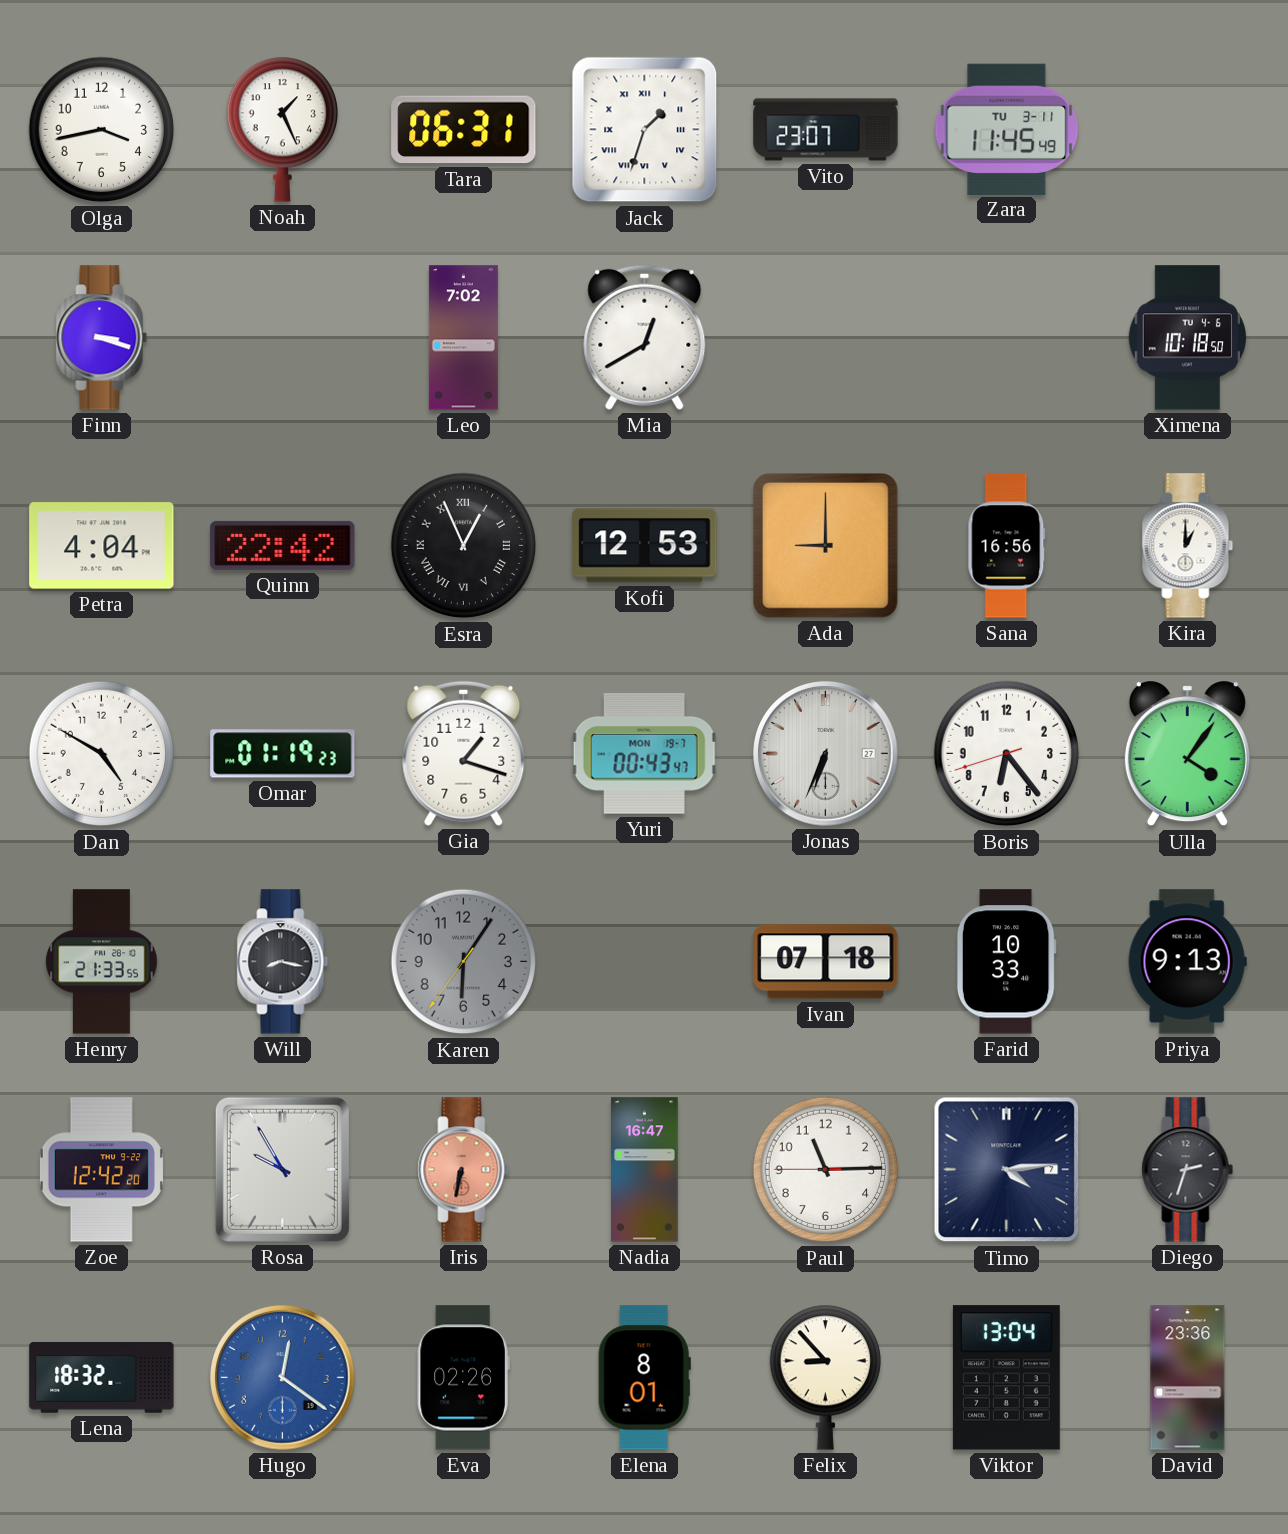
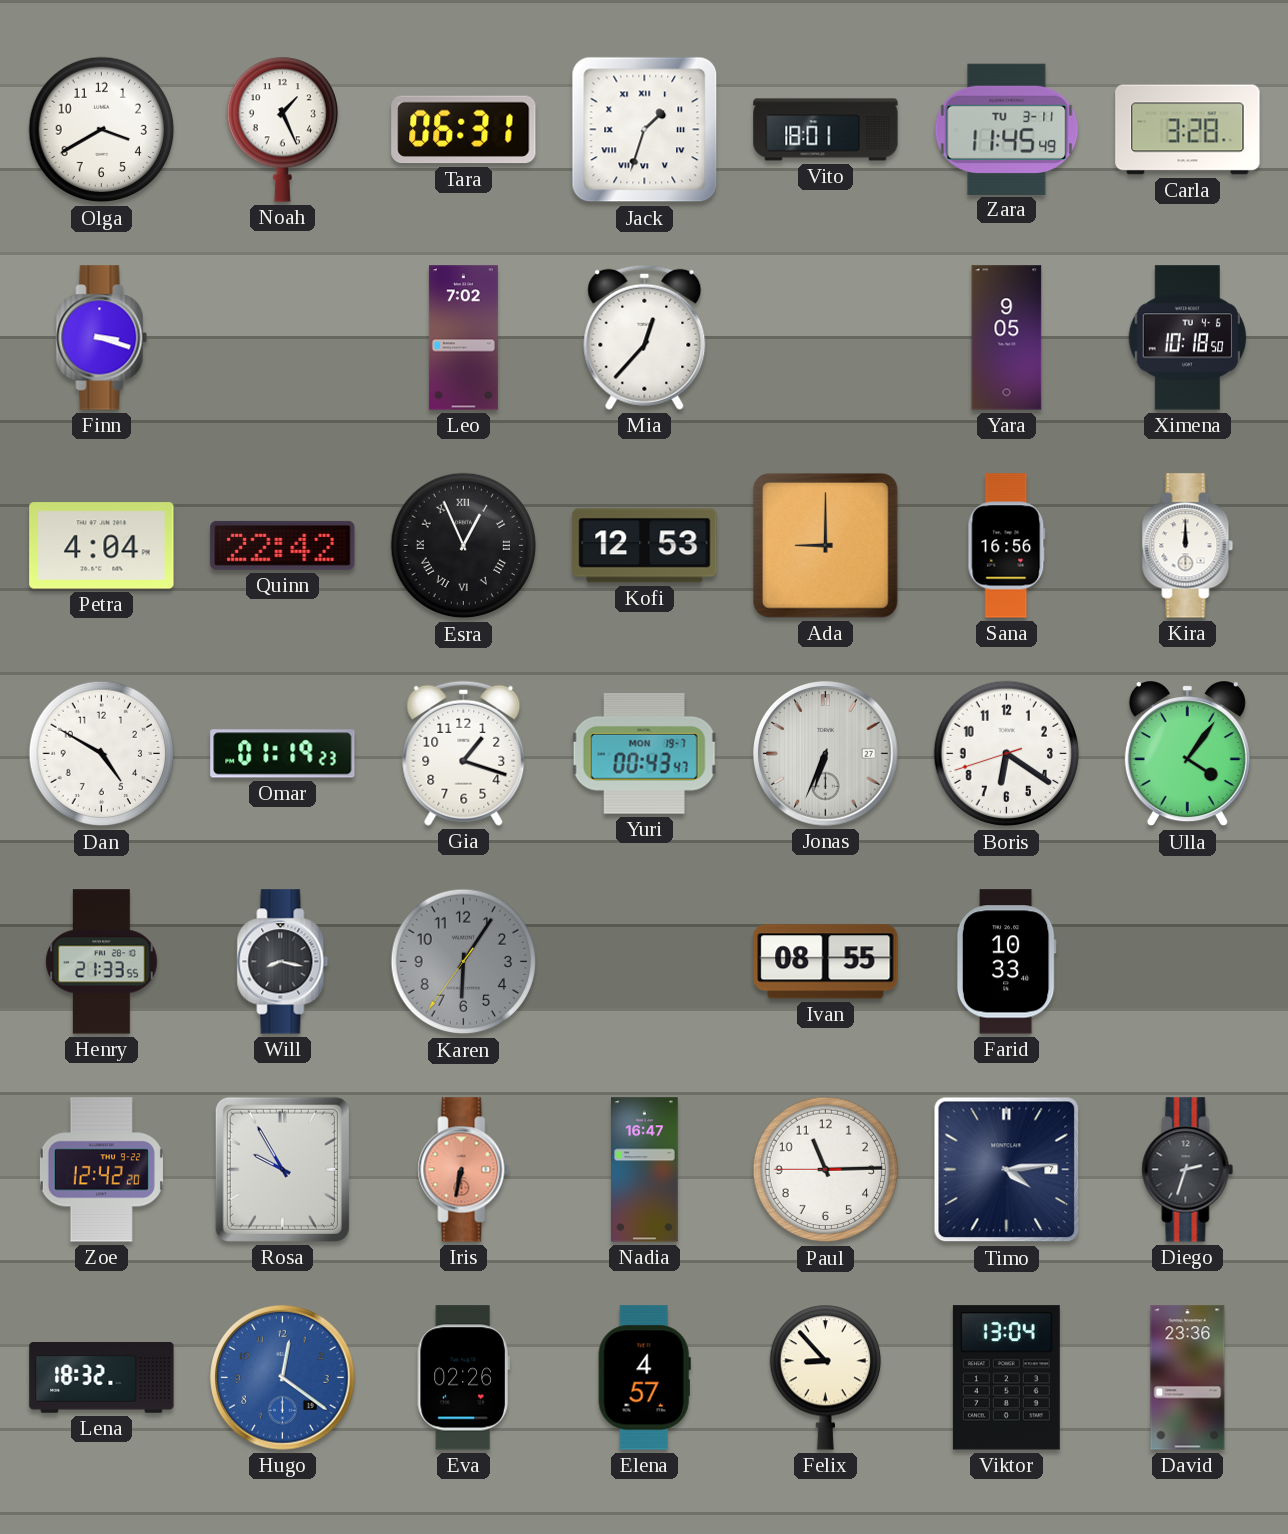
Olga: 3:43 -> 3:40 (102, 130)
Vito: 23:07 -> 18:01 (826, 130)
Carla: none -> 3:28 (1188, 130)
Mia: 12:40 -> 12:37 (645, 337)
Yara: none -> 9:05 (1007, 338)
Kira: 1:00 -> 12:00 (1188, 546)
Boris: 6:23 -> 6:20 (1007, 754)
Ivan: 07:18 -> 08:55 (826, 962)
Priya: 9:13 -> none (1187, 962)
Elena: 8:01 -> 4:57 (644, 1378)
